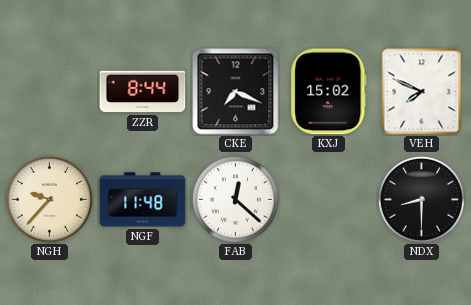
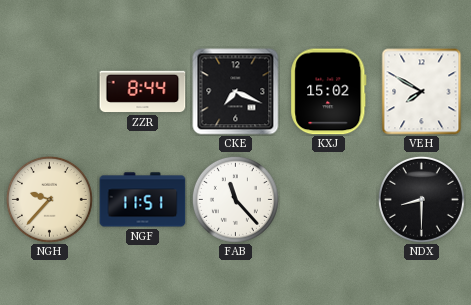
VEH: 7:49 -> 7:50 (422, 92)
NGF: 11:48 -> 11:51 (143, 200)
FAB: 12:22 -> 11:23 (235, 199)
